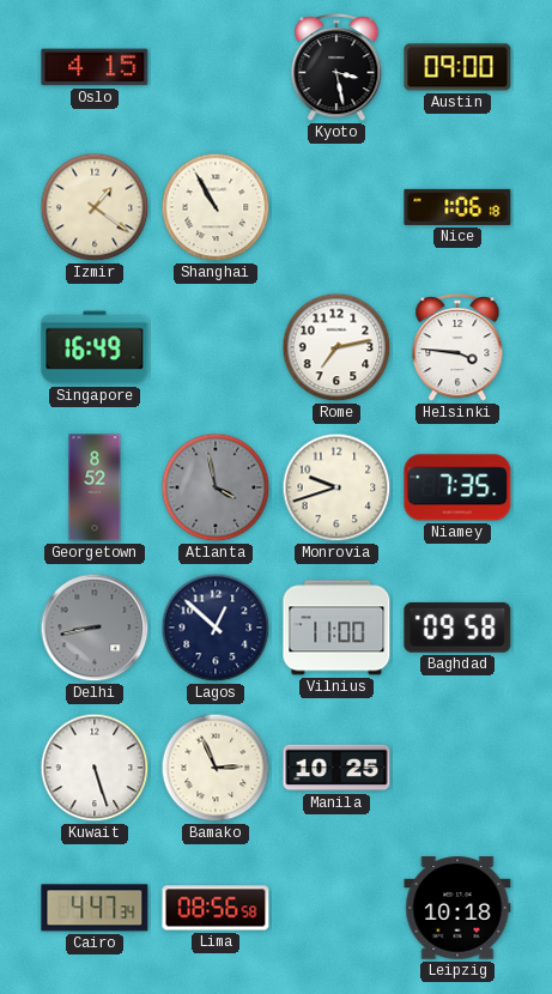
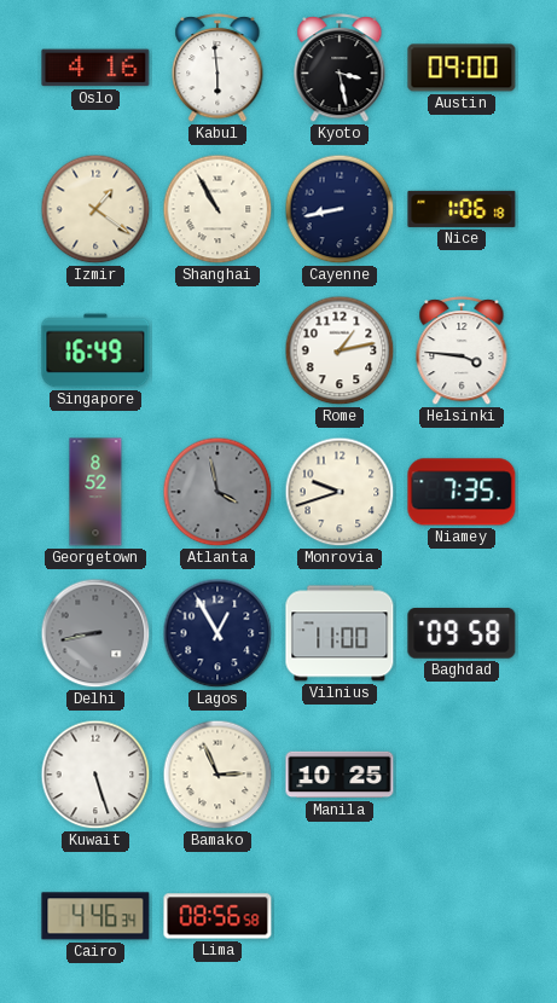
Oslo: 4:15 -> 4:16 (95, 68)
Kabul: none -> 5:59 (217, 69)
Cayenne: none -> 8:43 (340, 209)
Rome: 7:13 -> 1:13 (340, 350)
Lagos: 12:52 -> 12:55 (217, 633)
Cairo: 4:47 -> 4:46 (95, 916)
Leipzig: 10:18 -> none (457, 908)
